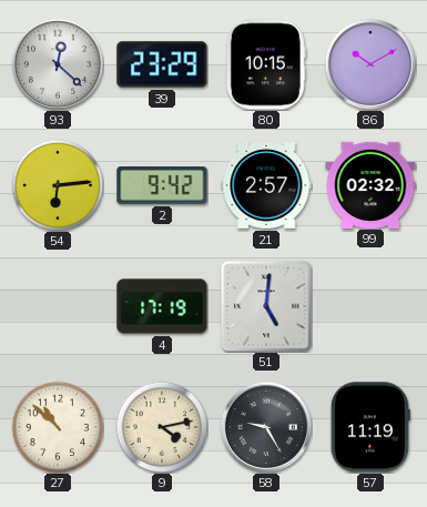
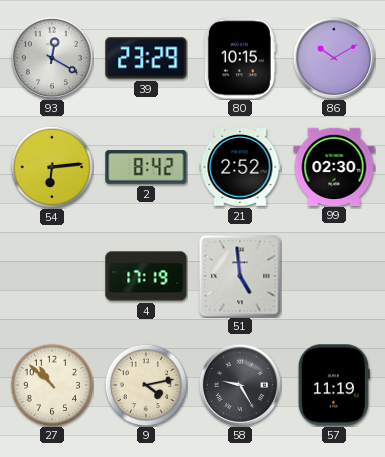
93: 12:22 -> 12:20 (52, 58)
2: 9:42 -> 8:42 (146, 167)
21: 2:57 -> 2:52 (240, 168)
99: 02:32 -> 02:30 (334, 166)
51: 5:01 -> 4:59 (240, 276)
